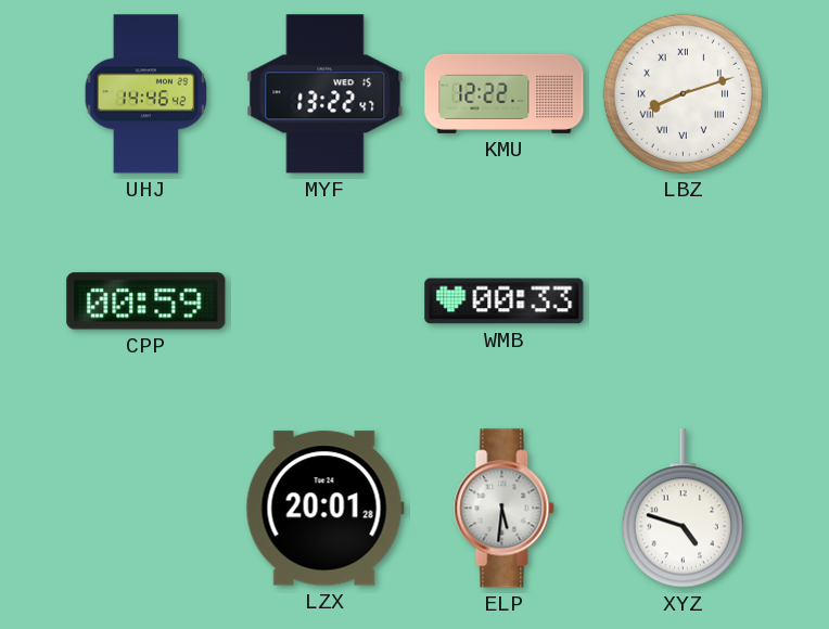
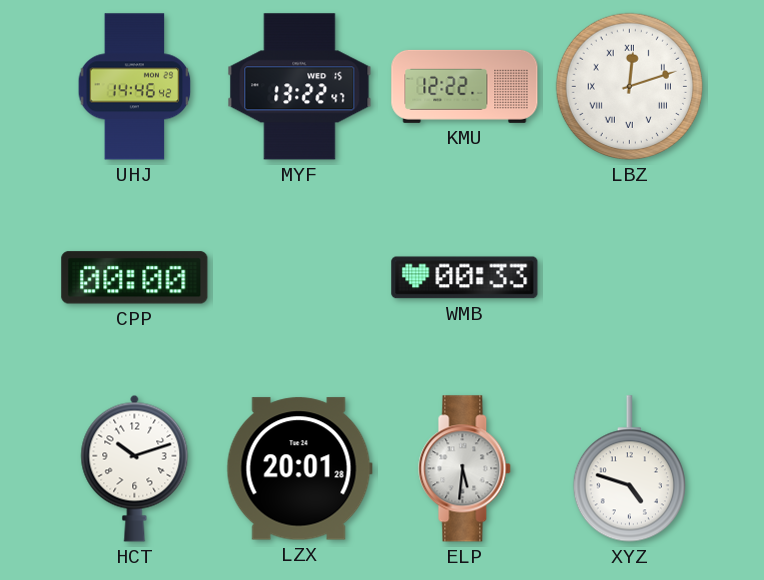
LBZ: 8:12 -> 12:12 (629, 86)
CPP: 00:59 -> 00:00 (135, 278)
HCT: none -> 10:12 (135, 468)
